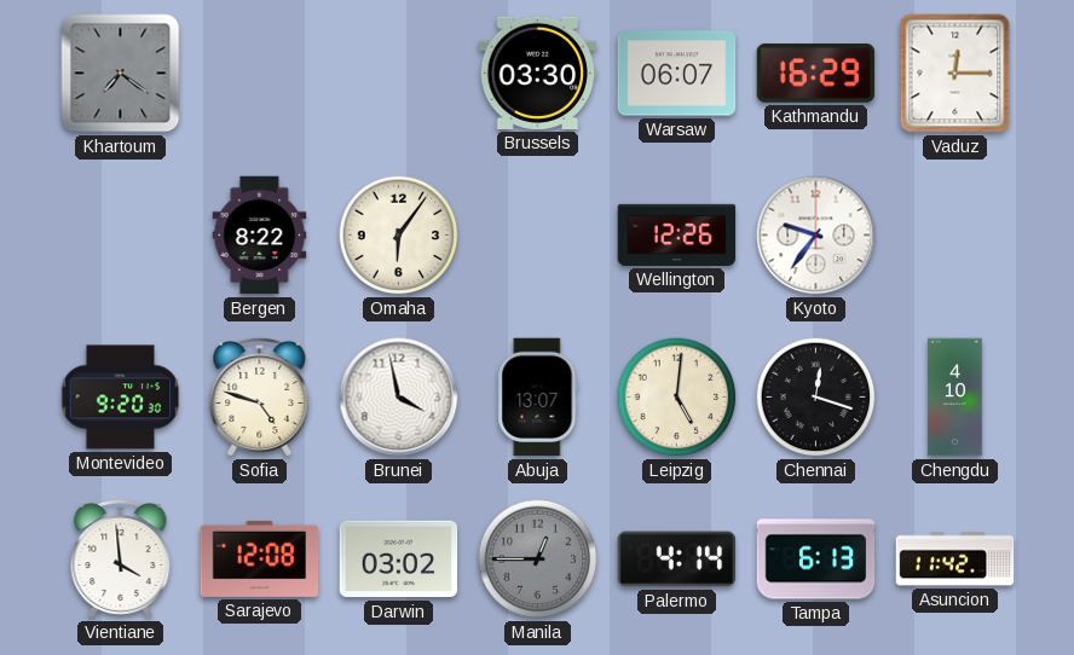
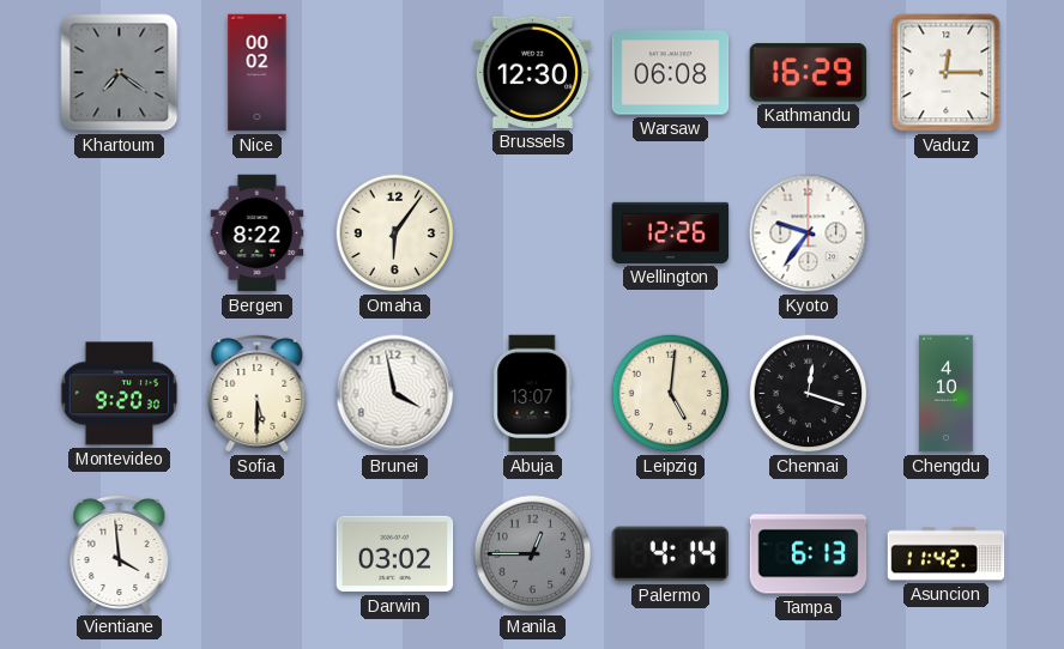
Nice: none -> 00:02 (258, 73)
Brussels: 03:30 -> 12:30 (533, 72)
Warsaw: 06:07 -> 06:08 (671, 73)
Sofia: 4:48 -> 5:30 (258, 393)
Sarajevo: 12:08 -> none (260, 558)
